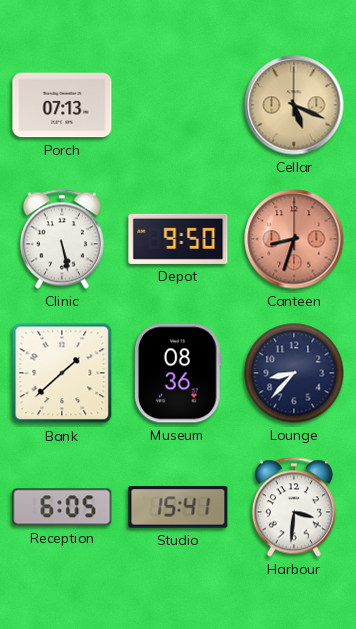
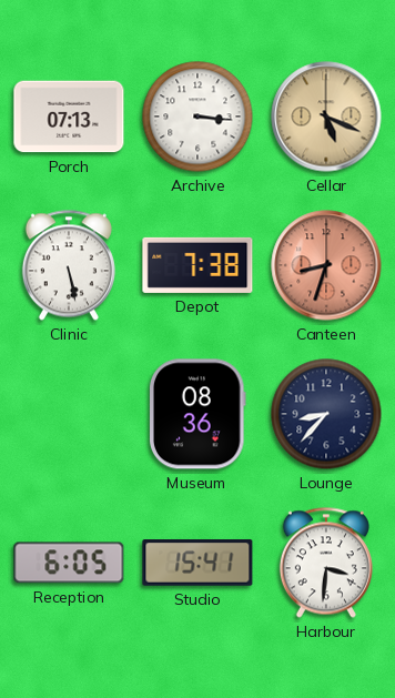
Archive: none -> 3:16 (197, 117)
Depot: 9:50 -> 7:38 (197, 265)
Bank: 1:38 -> none (62, 373)
